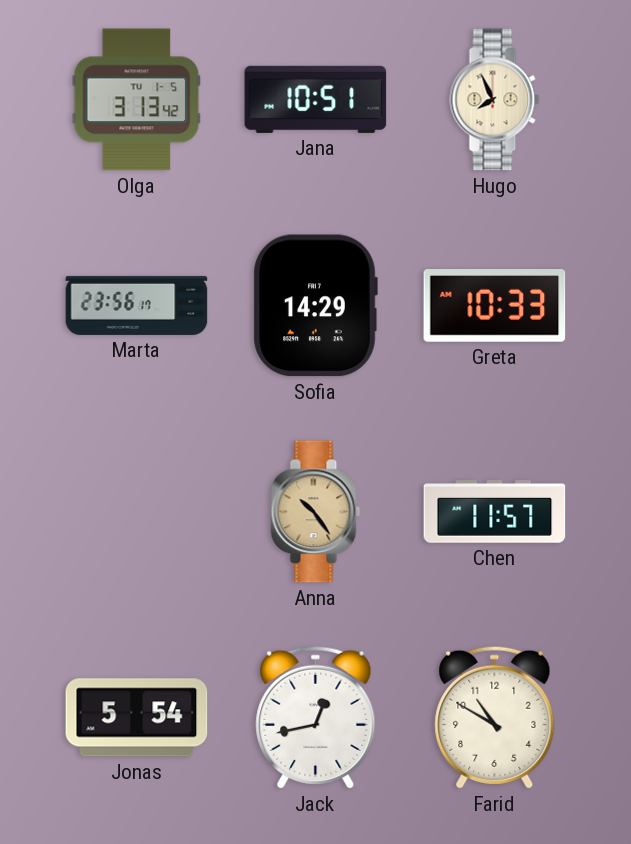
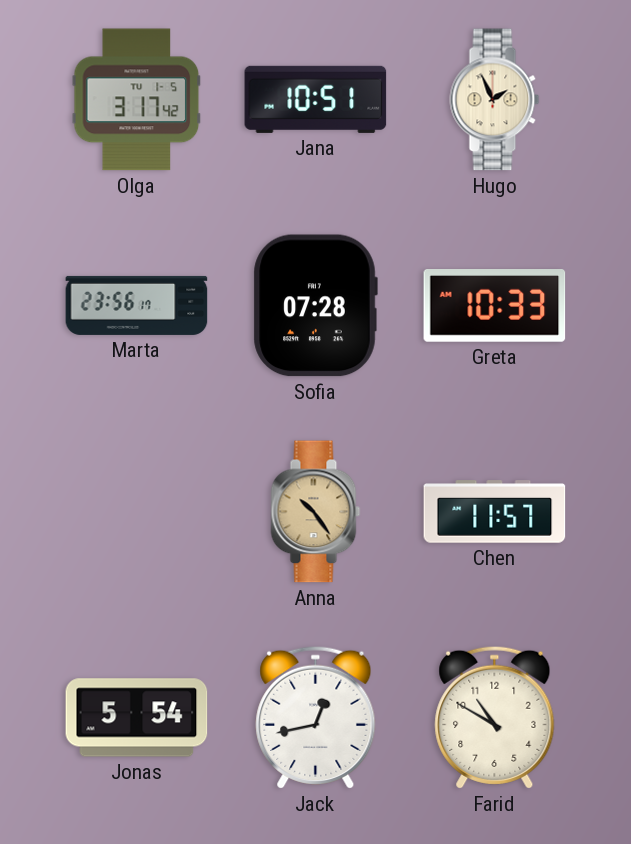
Olga: 3:13 -> 3:17 (137, 100)
Hugo: 7:56 -> 1:56 (495, 100)
Sofia: 14:29 -> 07:28 (315, 306)
